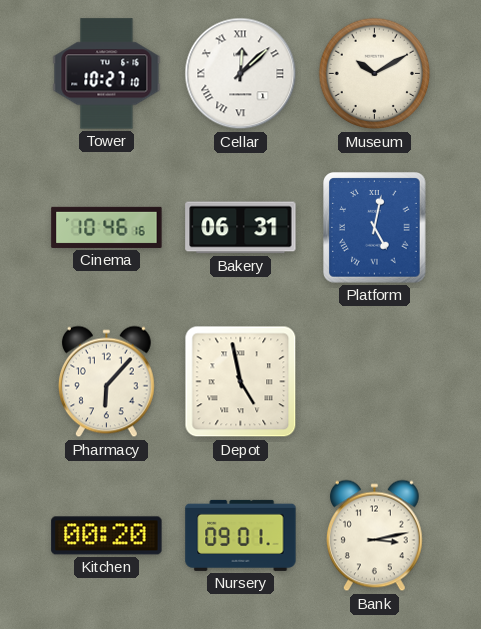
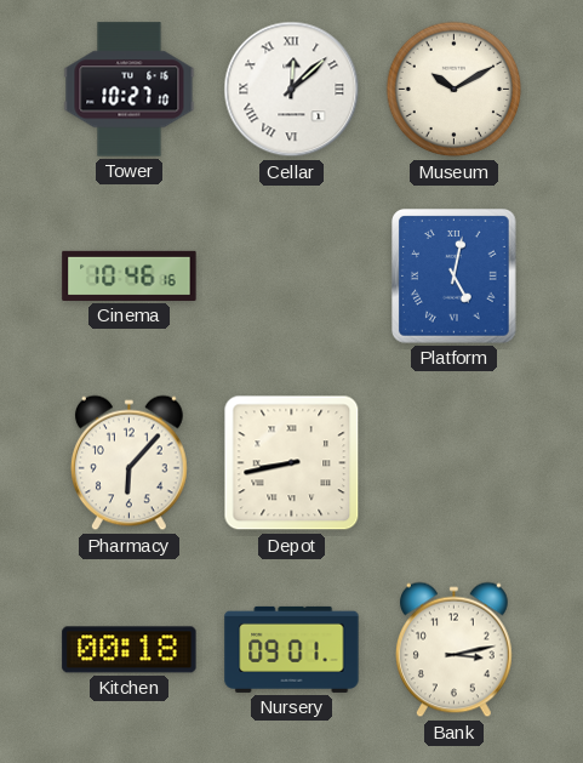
Bakery: 06:31 -> none (241, 228)
Depot: 4:58 -> 8:43 (292, 463)
Kitchen: 00:20 -> 00:18 (130, 650)
